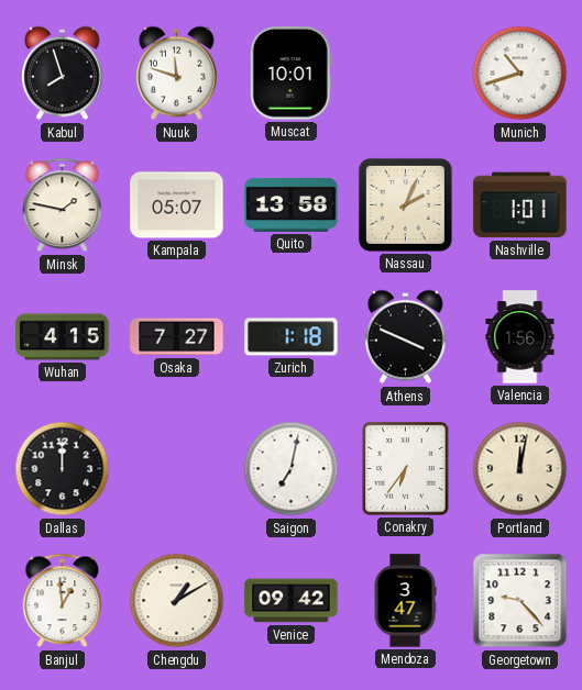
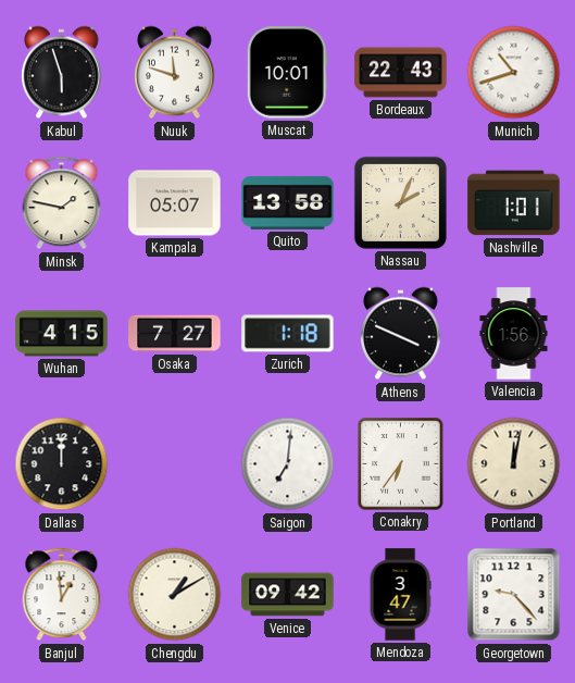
Kabul: 7:57 -> 5:57 (62, 73)
Bordeaux: none -> 22:43 (401, 73)
Saigon: 7:02 -> 7:01 (288, 464)
